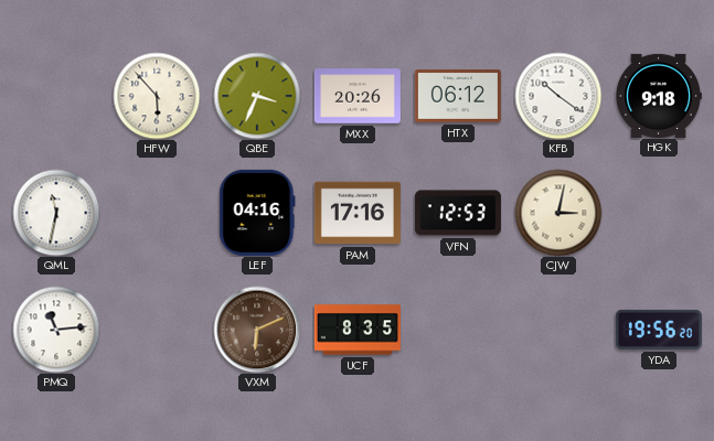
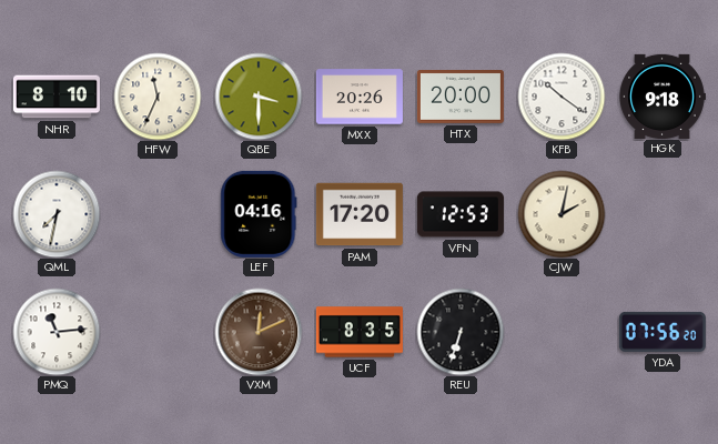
NHR: none -> 8:10 (57, 97)
HFW: 5:53 -> 11:34 (158, 97)
QBE: 3:34 -> 3:30 (259, 97)
HTX: 06:12 -> 20:00 (461, 98)
QML: 11:32 -> 7:32 (57, 214)
PAM: 17:16 -> 17:20 (360, 214)
CJW: 3:02 -> 2:02 (562, 214)
VXM: 6:11 -> 12:11 (259, 332)
REU: none -> 6:33 (461, 332)
YDA: 19:56 -> 07:56 (663, 332)
